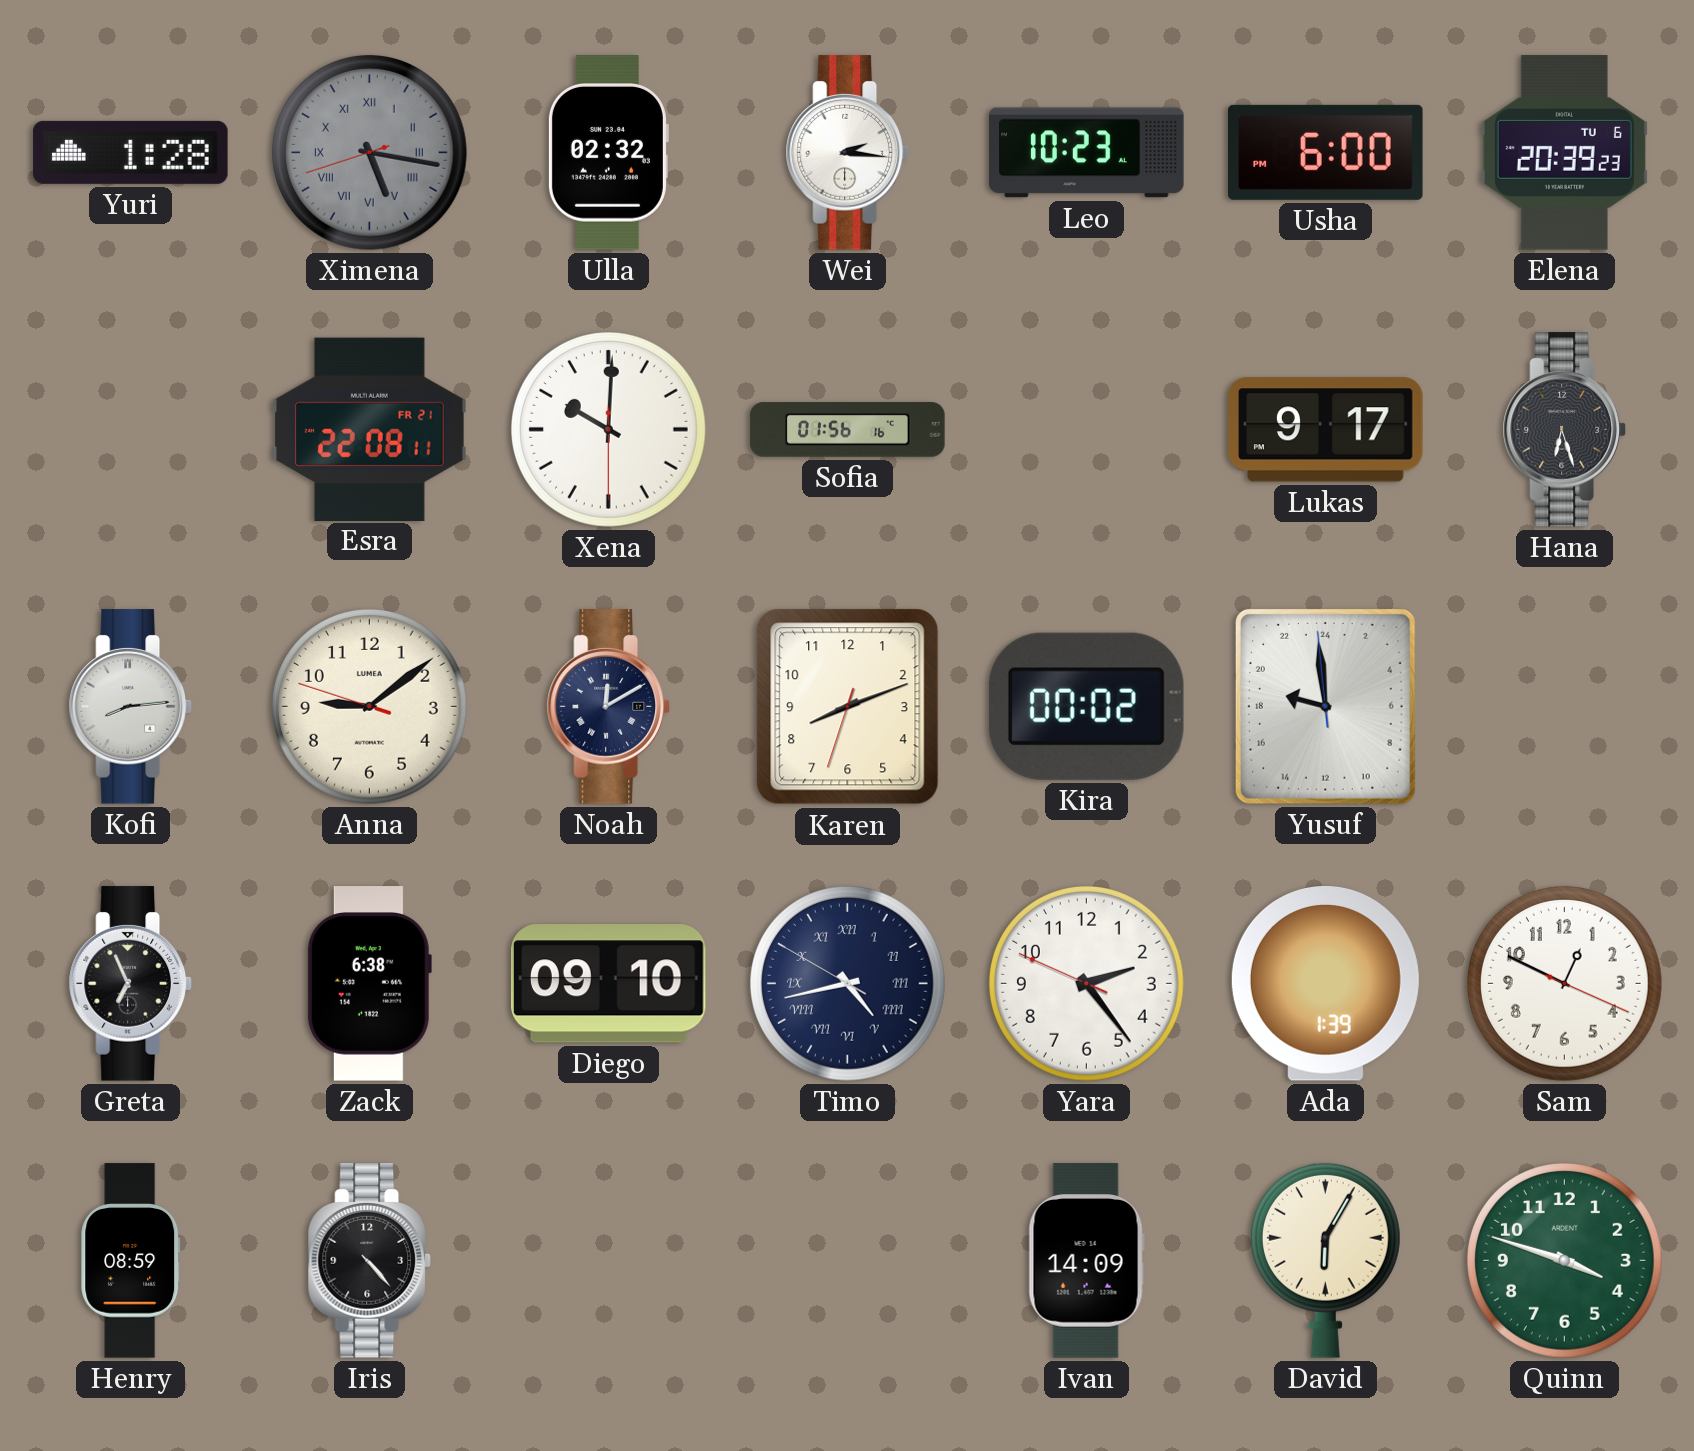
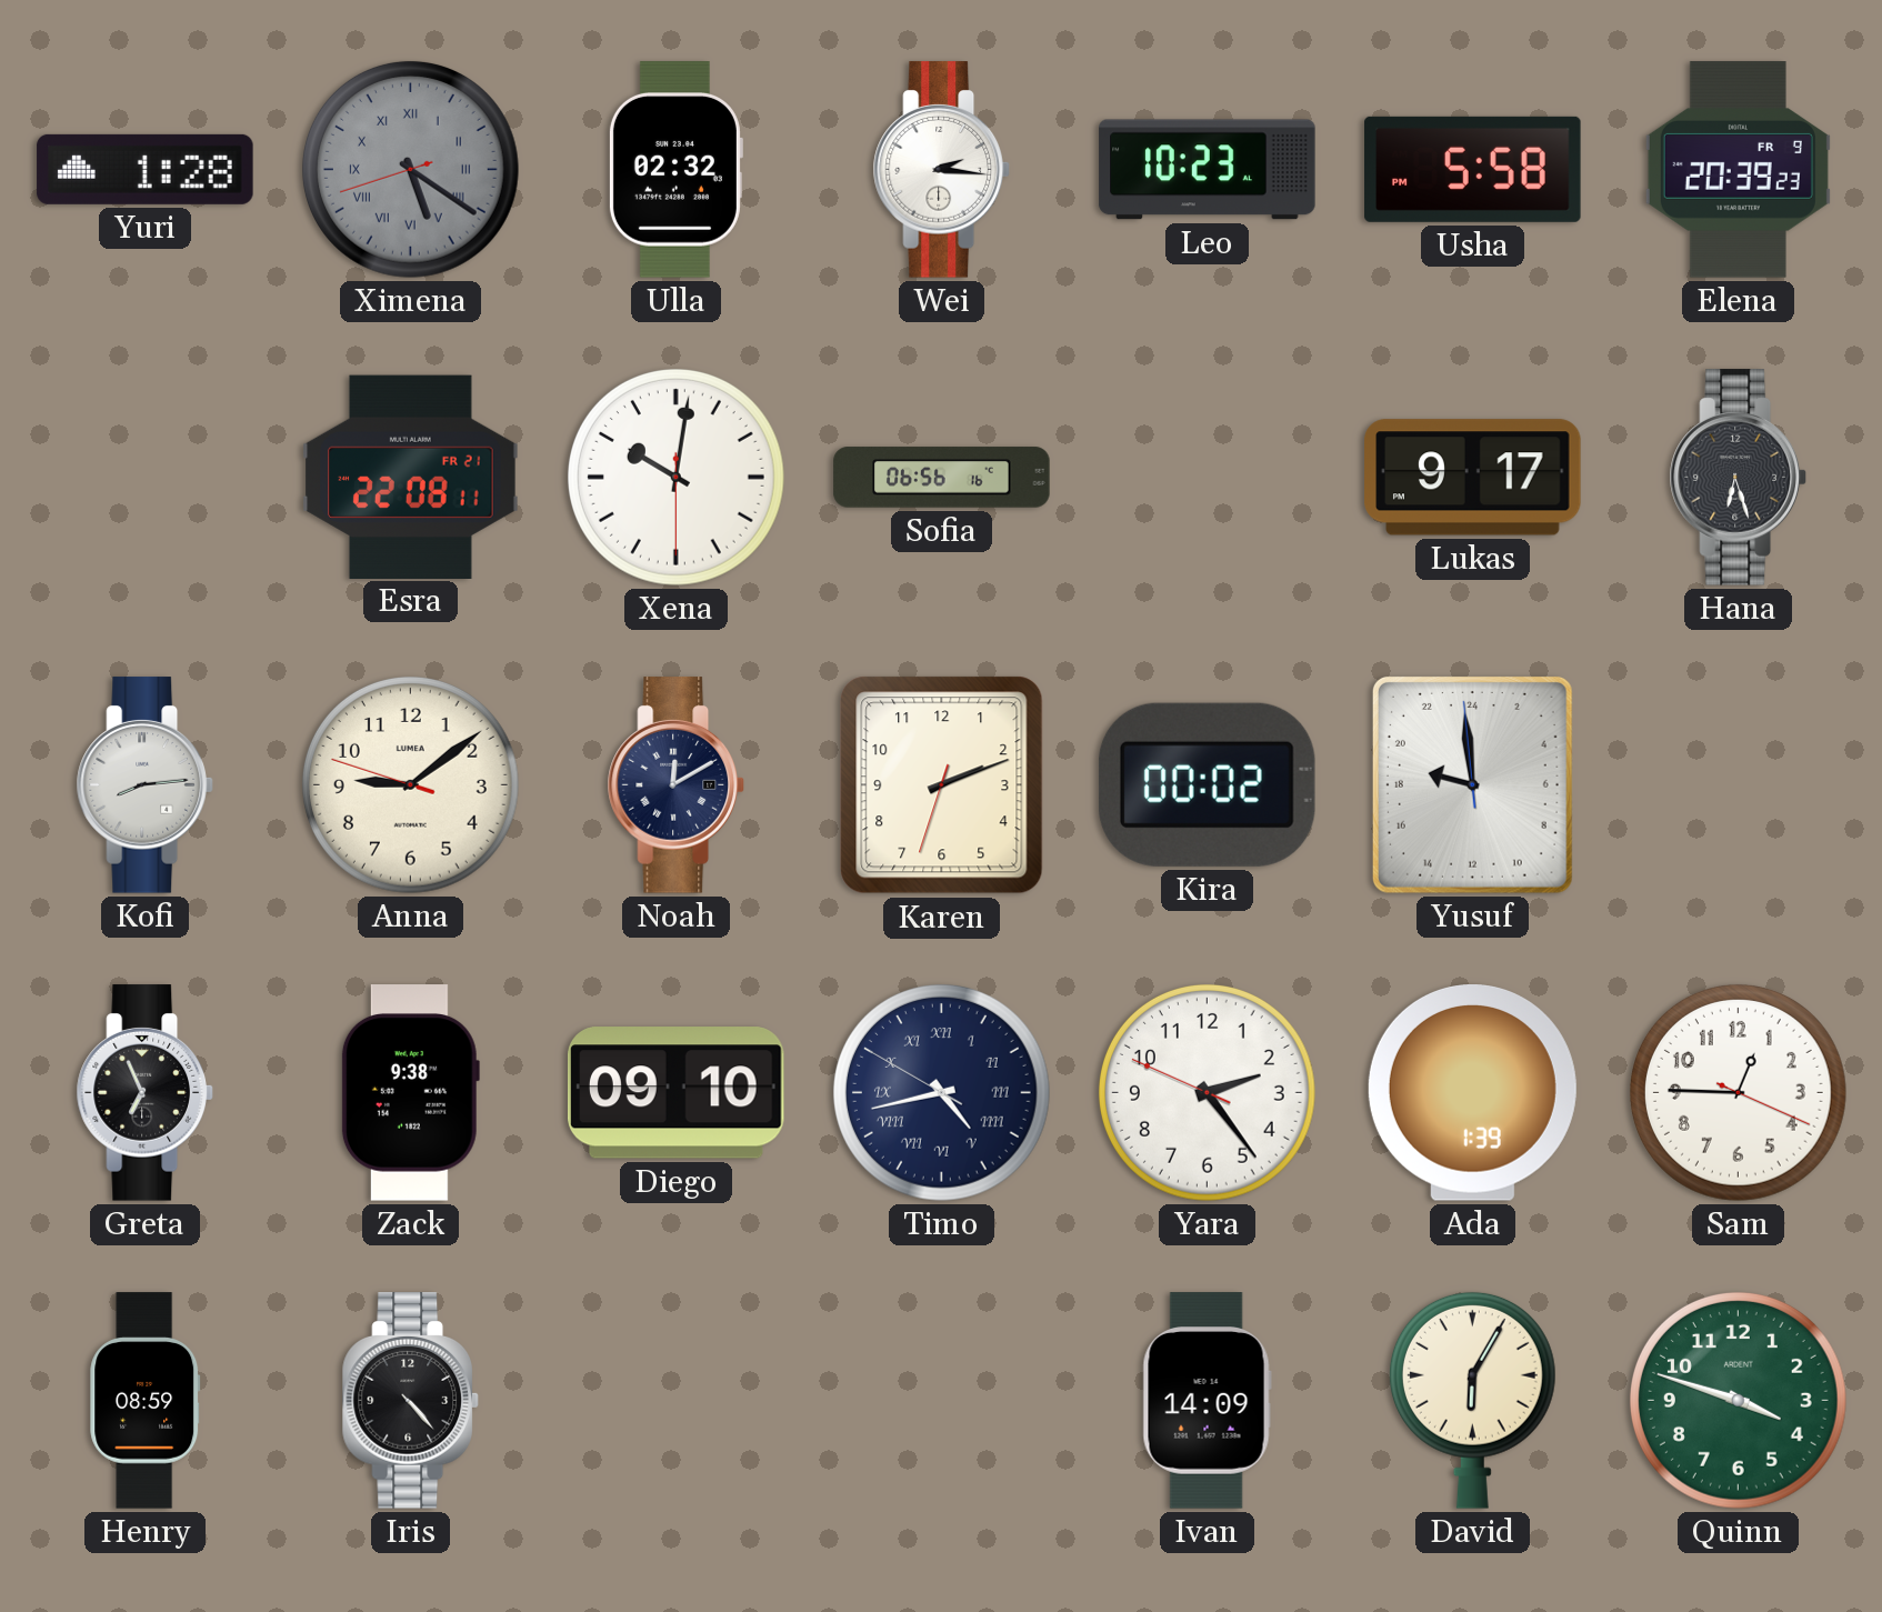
Ximena: 5:16 -> 5:20 (410, 169)
Usha: 6:00 -> 5:58 (1473, 169)
Elena date: TU 6 -> FR 9 (1738, 170)
Xena: 10:00 -> 10:01 (675, 477)
Sofia: 01:56 -> 06:56 (942, 478)
Karen: 8:11 -> 2:11 (942, 785)
Zack: 6:38 -> 9:38 (410, 1093)
Sam: 12:49 -> 12:45 (1738, 1092)
